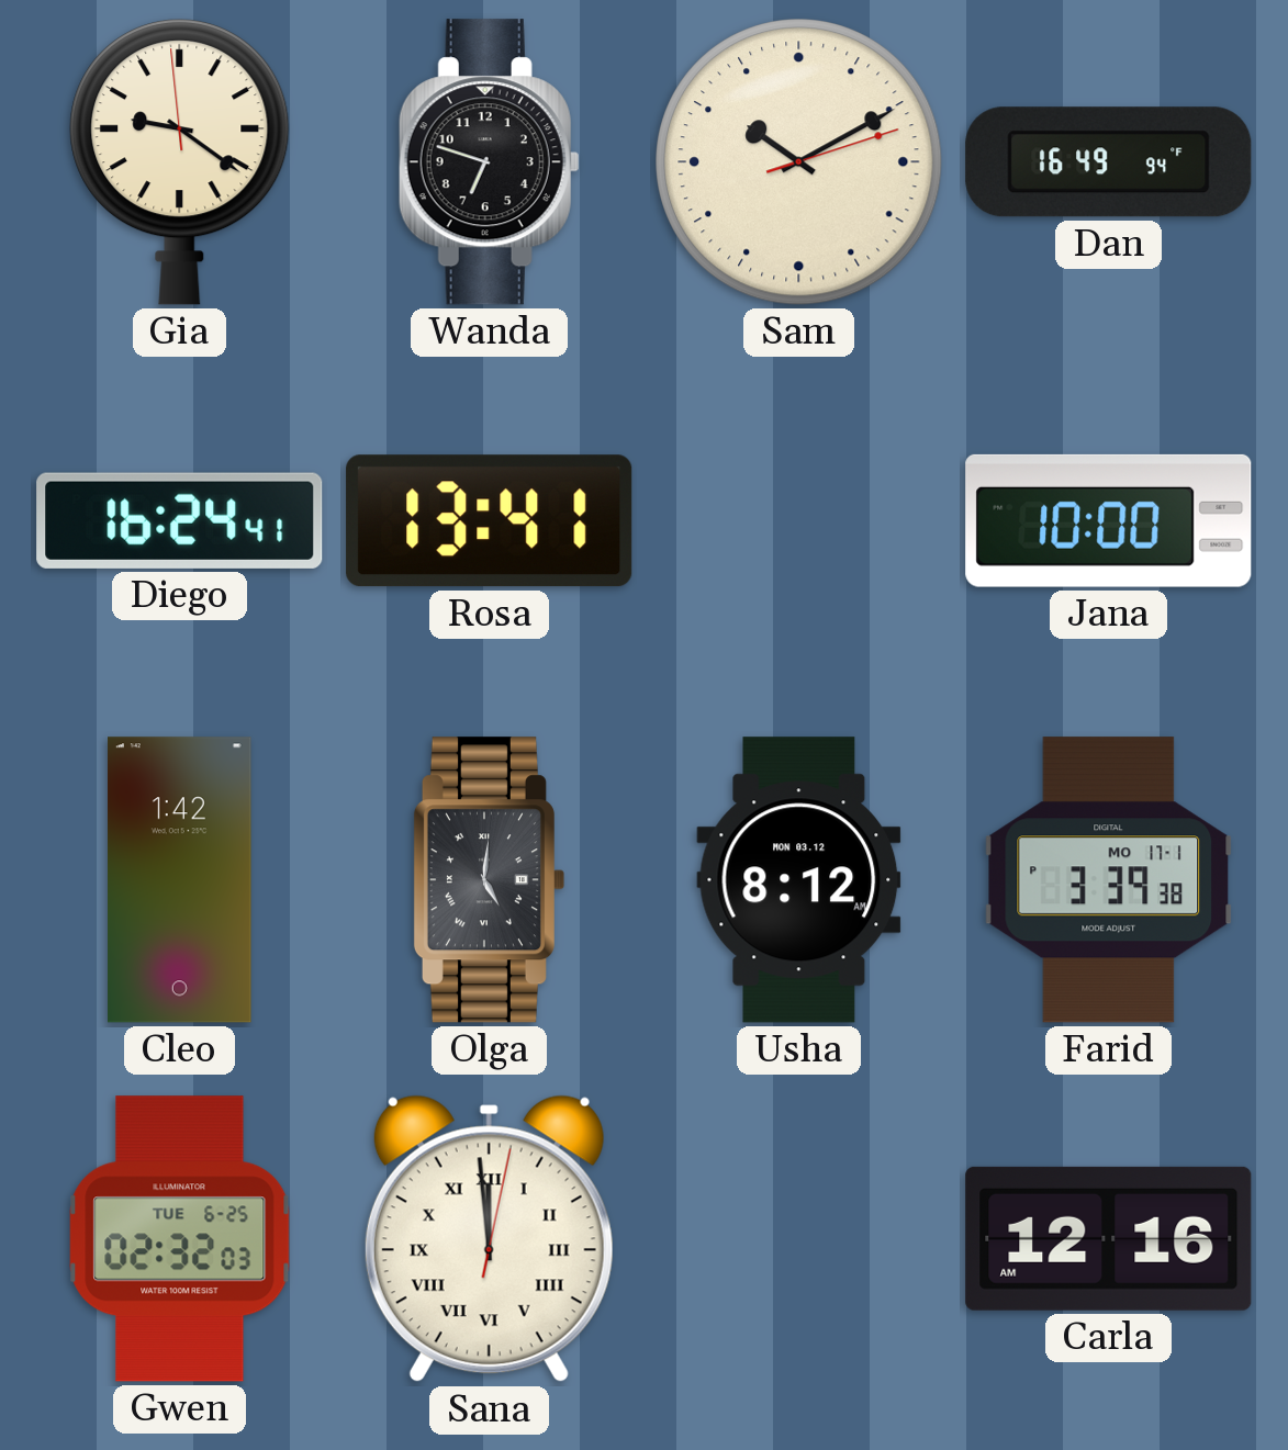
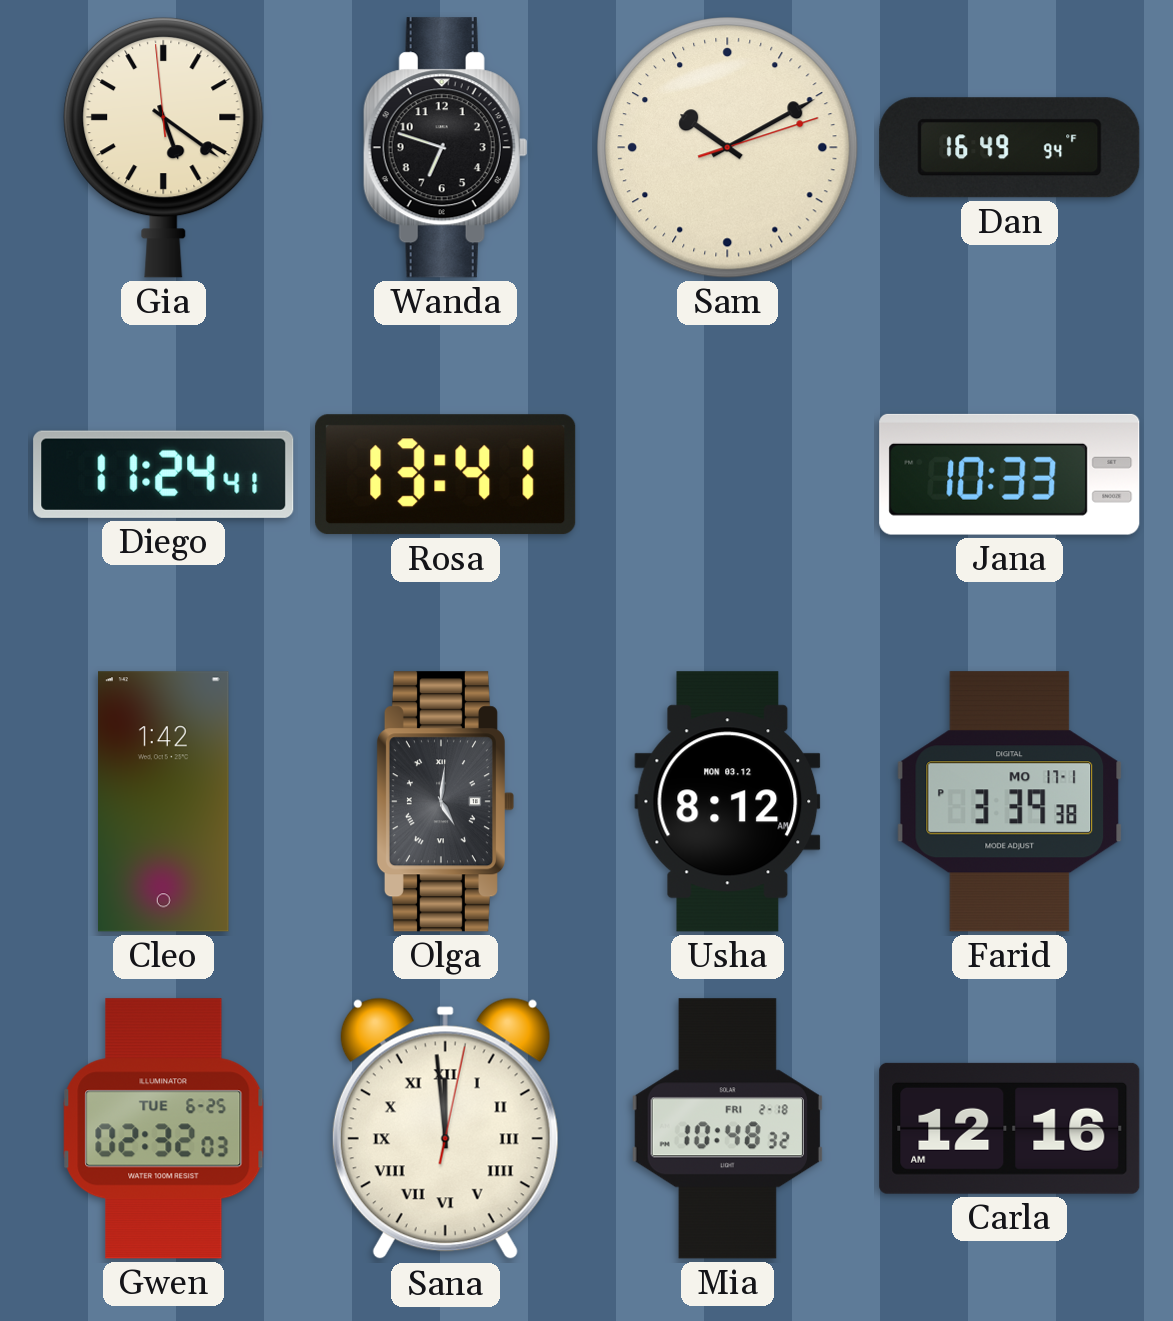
Gia: 9:20 -> 5:20 (164, 147)
Diego: 16:24 -> 11:24 (164, 474)
Jana: 10:00 -> 10:33 (1010, 474)
Mia: none -> 10:48 (727, 1129)
